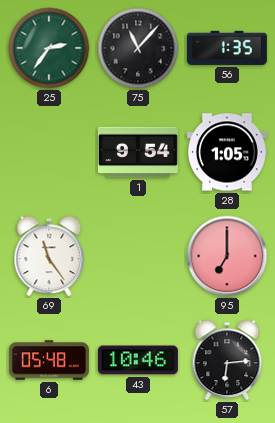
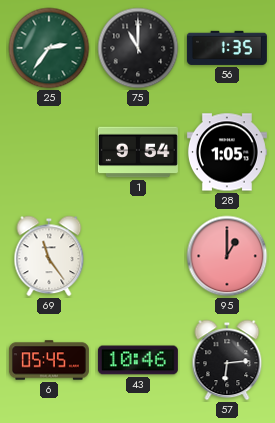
75: 11:07 -> 11:00 (138, 48)
95: 7:00 -> 1:00 (227, 256)
6: 05:48 -> 05:45 (49, 360)
